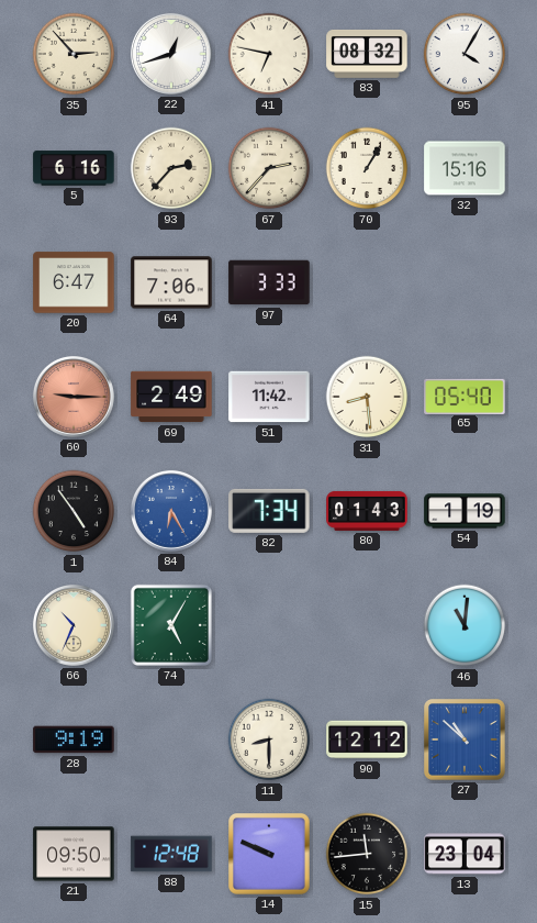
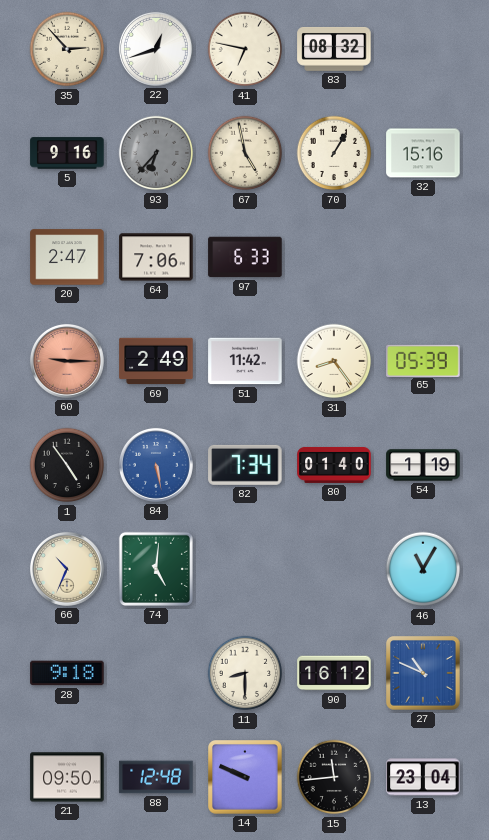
95: 4:05 -> none (465, 54)
5: 6:16 -> 9:16 (67, 153)
93: 2:37 -> 6:37 (156, 153)
93 dial: cream -> grey (156, 153)
67: 2:37 -> 4:58 (245, 153)
20: 6:47 -> 2:47 (67, 257)
97: 3:33 -> 6:33 (245, 257)
31: 8:29 -> 8:24 (334, 361)
65: 05:40 -> 05:39 (423, 360)
84: 6:25 -> 5:28 (156, 465)
80: 01:43 -> 01:40 (334, 465)
74: 5:05 -> 5:01 (156, 569)
46: 11:01 -> 11:05 (423, 569)
28: 9:19 -> 9:18 (67, 673)
90: 12:12 -> 16:12 (334, 673)
27: 10:52 -> 10:49 (424, 674)
